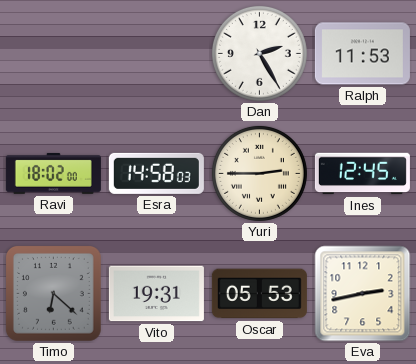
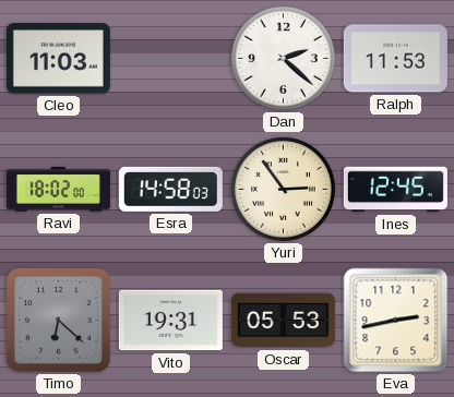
Cleo: none -> 11:03 (58, 59)
Dan: 2:25 -> 2:22 (283, 58)
Yuri: 2:45 -> 2:54 (283, 189)
